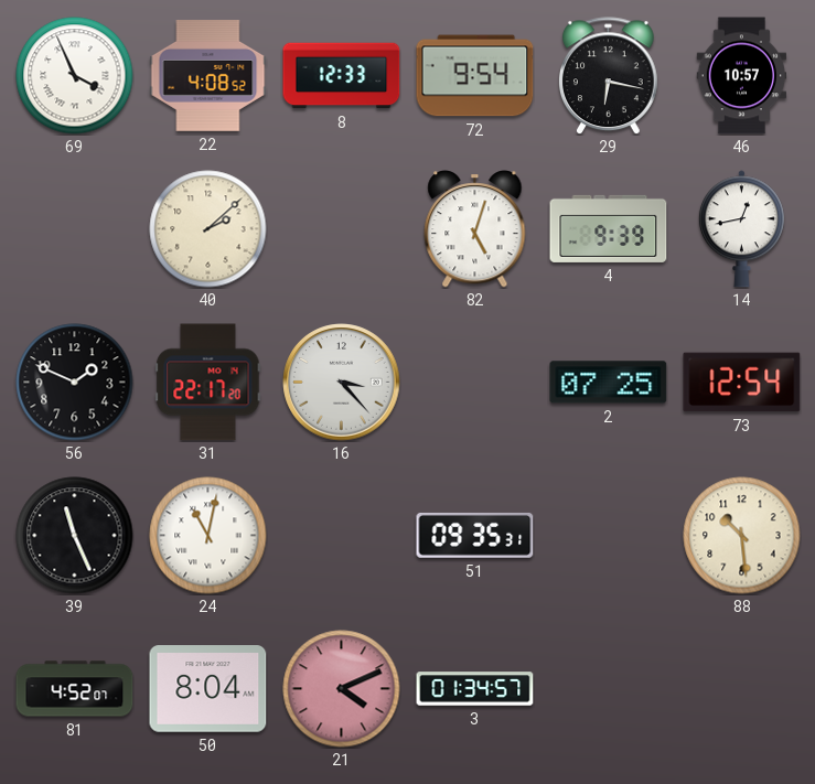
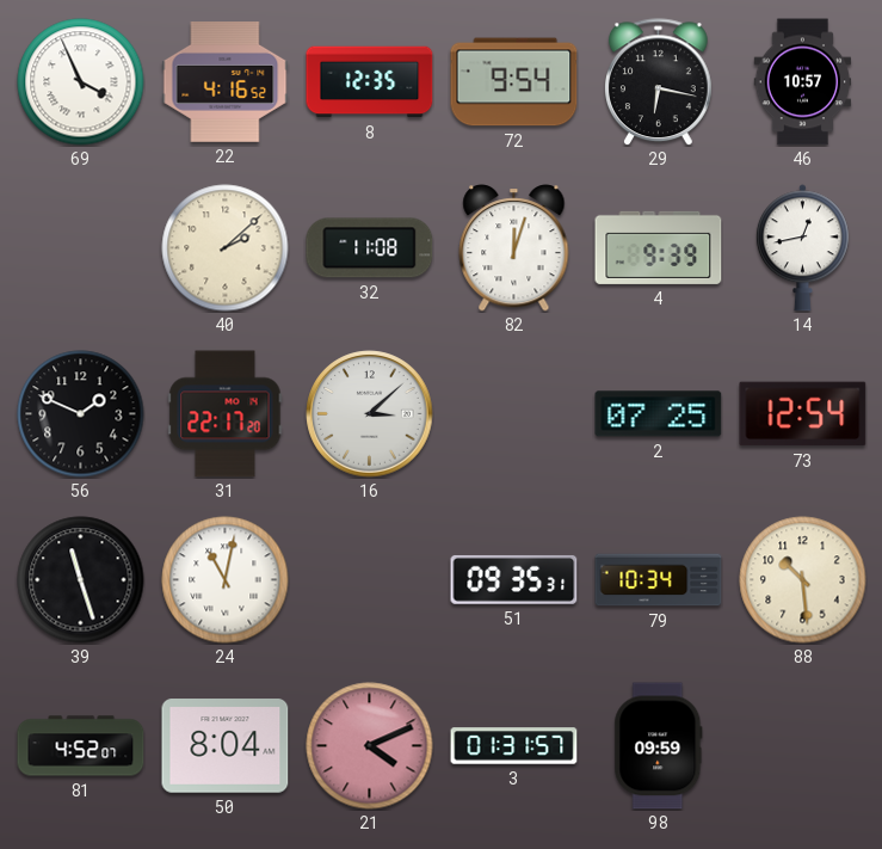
22: 4:08 -> 4:16 (226, 82)
8: 12:33 -> 12:35 (370, 82)
32: none -> 11:08 (370, 248)
82: 5:03 -> 12:03 (514, 248)
16: 3:23 -> 3:08 (370, 414)
39: 11:26 -> 11:27 (81, 580)
79: none -> 10:34 (659, 580)
3: 01:34 -> 01:31 (514, 746)
98: none -> 09:59 (659, 746)
